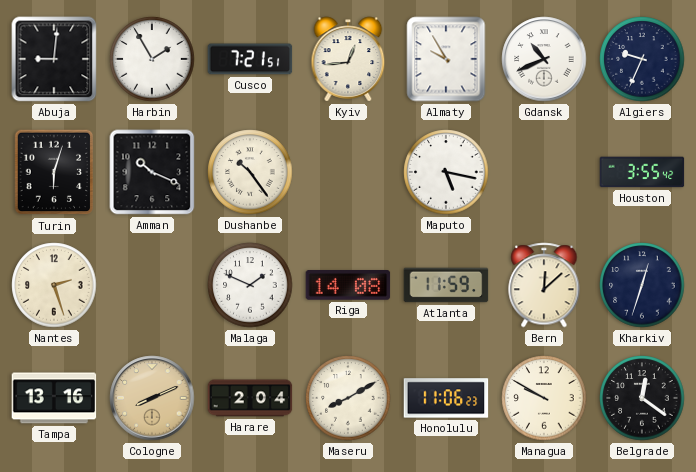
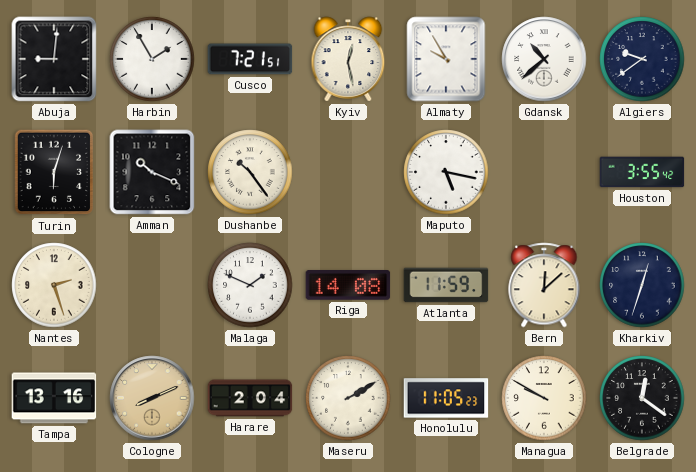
Kyiv: 12:44 -> 12:28 (348, 59)
Gdansk: 10:41 -> 10:38 (544, 59)
Algiers: 9:34 -> 9:39 (642, 59)
Maseru: 8:10 -> 2:10 (348, 398)
Honolulu: 11:06 -> 11:05 (446, 398)
